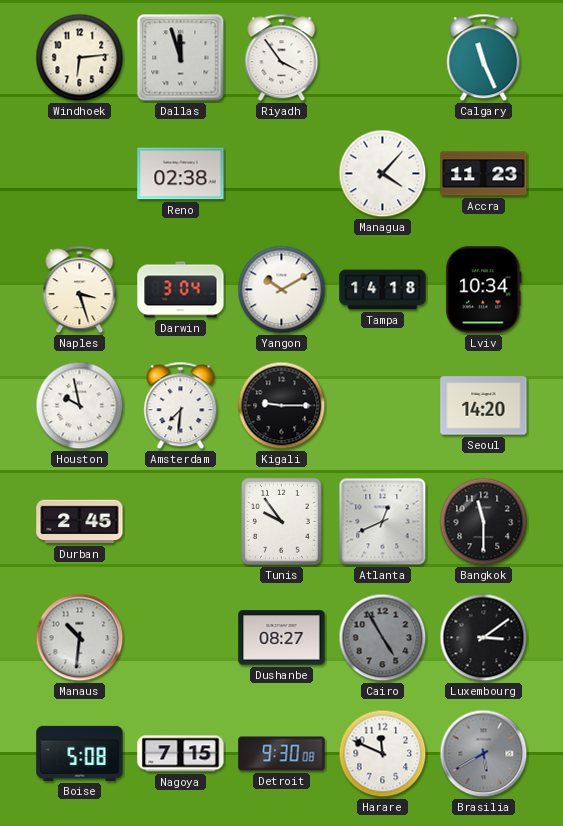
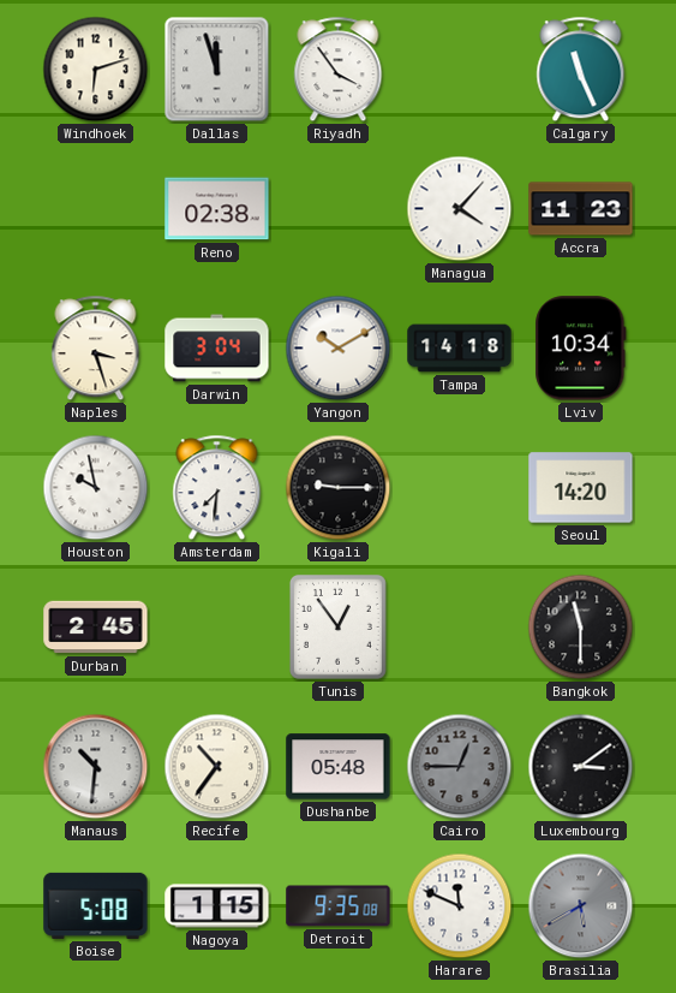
Windhoek: 6:14 -> 6:12 (96, 70)
Tunis: 9:54 -> 12:54 (337, 626)
Atlanta: 12:41 -> none (383, 522)
Recife: none -> 10:36 (217, 767)
Dushanbe: 08:27 -> 05:48 (339, 767)
Cairo: 4:55 -> 12:45 (460, 767)
Nagoya: 7:15 -> 1:15 (217, 906)
Detroit: 9:30 -> 9:35 (339, 906)
